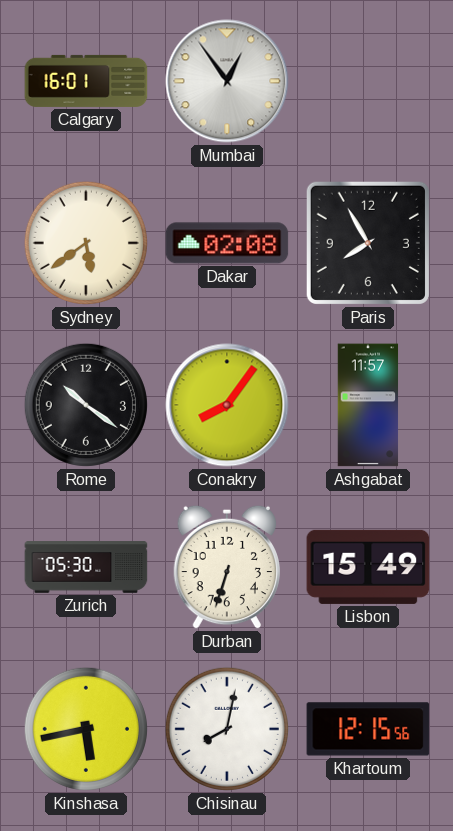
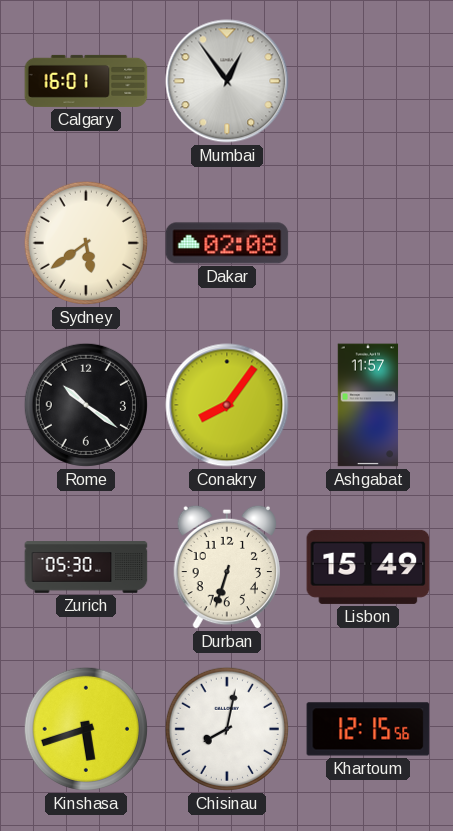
Paris: 7:55 -> none (368, 243)
Kinshasa: 5:43 -> 5:42 (86, 729)
